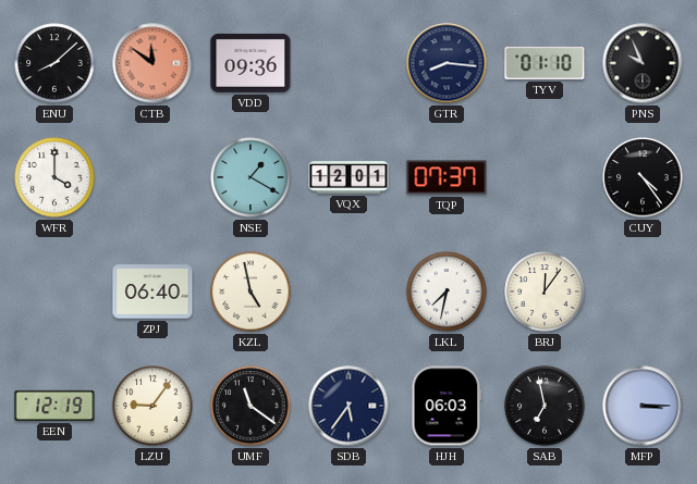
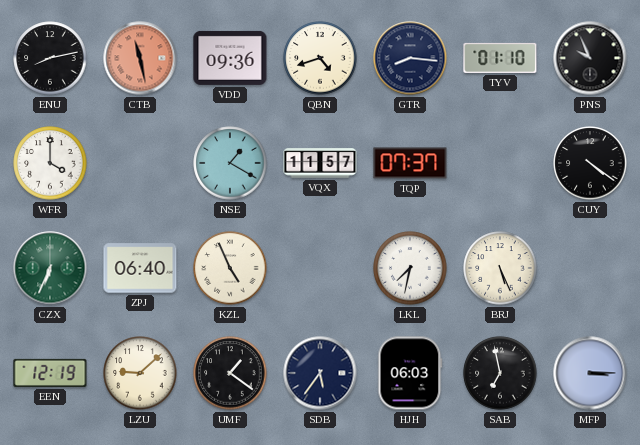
ENU: 8:08 -> 8:13 (50, 58)
CTB: 11:51 -> 11:28 (140, 58)
QBN: none -> 4:42 (320, 58)
VQX: 12:01 -> 11:57 (320, 163)
CUY: 4:24 -> 4:21 (590, 163)
CZX: none -> 6:34 (50, 268)
KZL: 4:58 -> 4:56 (230, 268)
BRJ: 12:06 -> 5:26 (500, 268)
LZU: 9:06 -> 9:08 (140, 373)
UMF: 11:21 -> 1:21 (230, 373)
